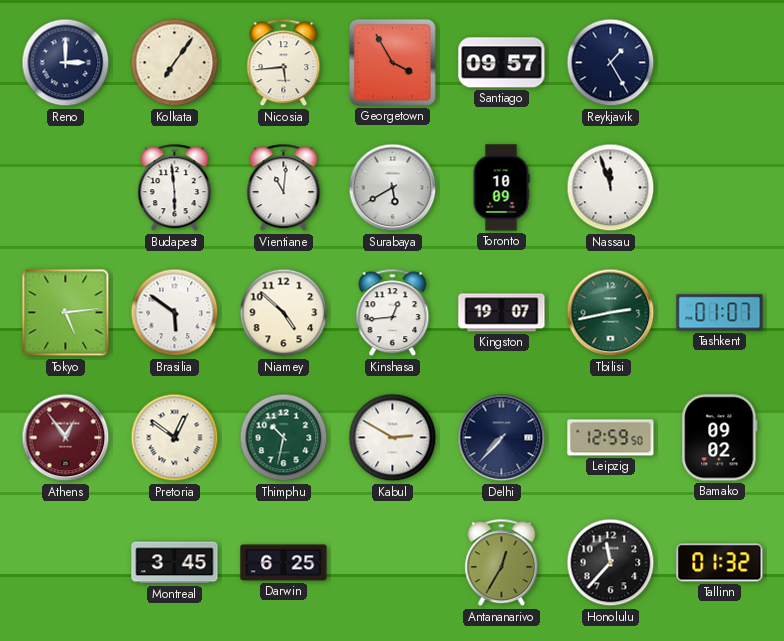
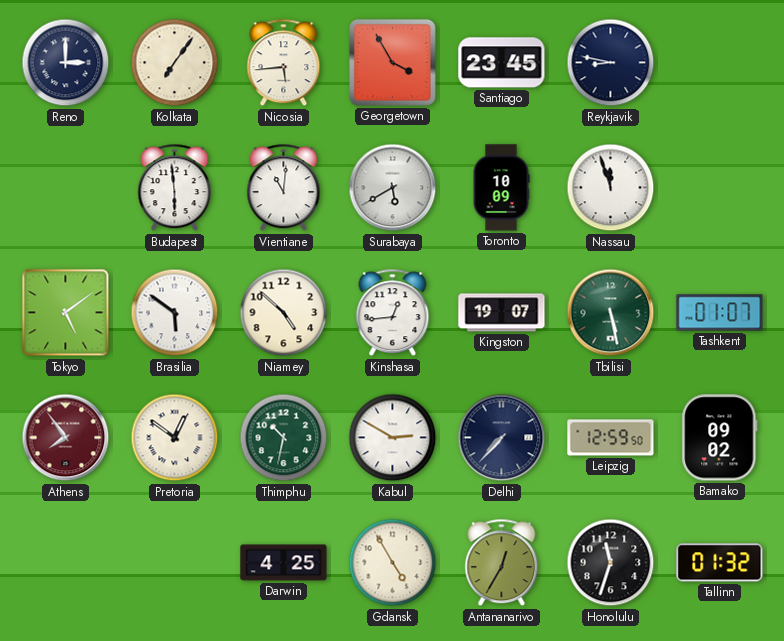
Santiago: 09:57 -> 23:45 (502, 63)
Reykjavik: 1:25 -> 8:47 (611, 63)
Tokyo: 5:14 -> 5:09 (66, 313)
Tbilisi: 2:43 -> 5:28 (611, 313)
Athens: 12:54 -> 7:54 (66, 438)
Montreal: 3:45 -> none (175, 563)
Darwin: 6:25 -> 4:25 (284, 563)
Gdansk: none -> 4:55 (393, 563)
Honolulu: 11:37 -> 11:33 (611, 563)
